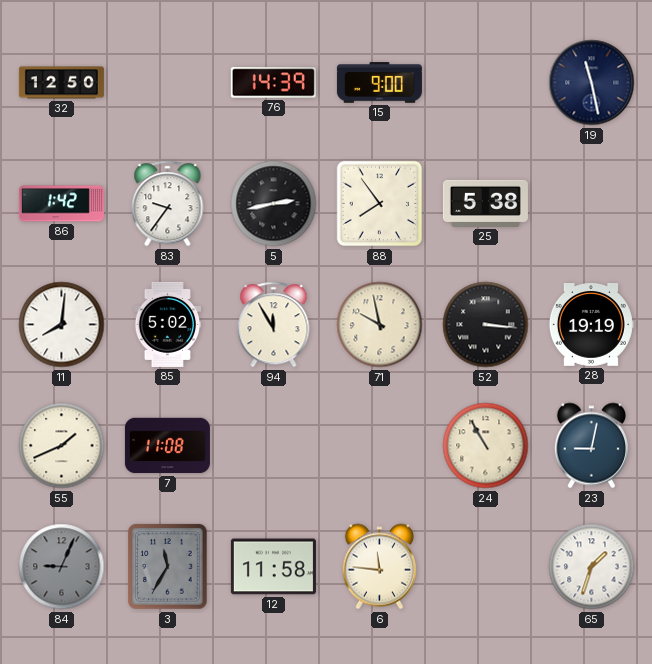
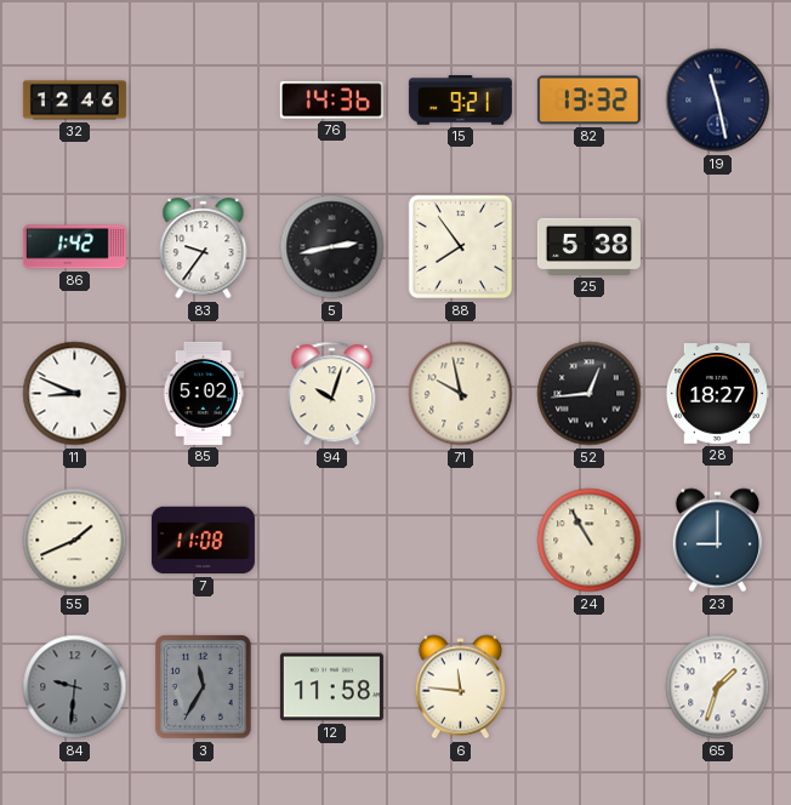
32: 12:50 -> 12:46 (74, 101)
76: 14:39 -> 14:36 (331, 101)
15: 9:00 -> 9:21 (460, 101)
82: none -> 13:32 (588, 101)
11: 8:01 -> 8:49 (75, 394)
94: 11:55 -> 10:03 (332, 394)
52: 3:16 -> 12:44 (590, 394)
28: 19:19 -> 18:27 (717, 394)
23: 9:02 -> 9:00 (717, 541)
84: 9:04 -> 9:31 (75, 687)
